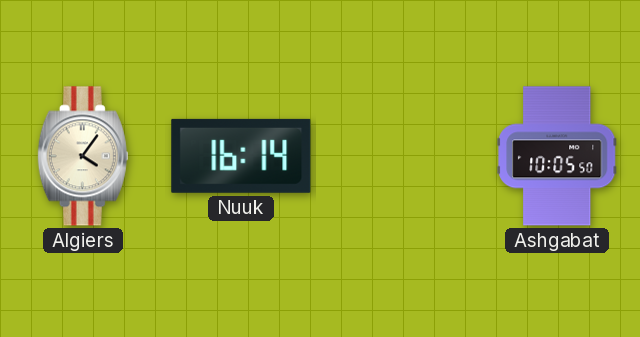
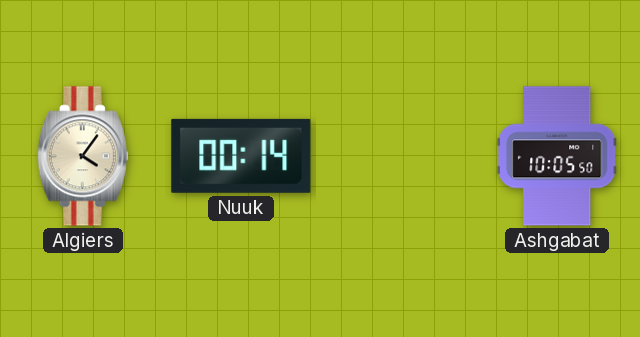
Nuuk: 16:14 -> 00:14 (241, 156)
